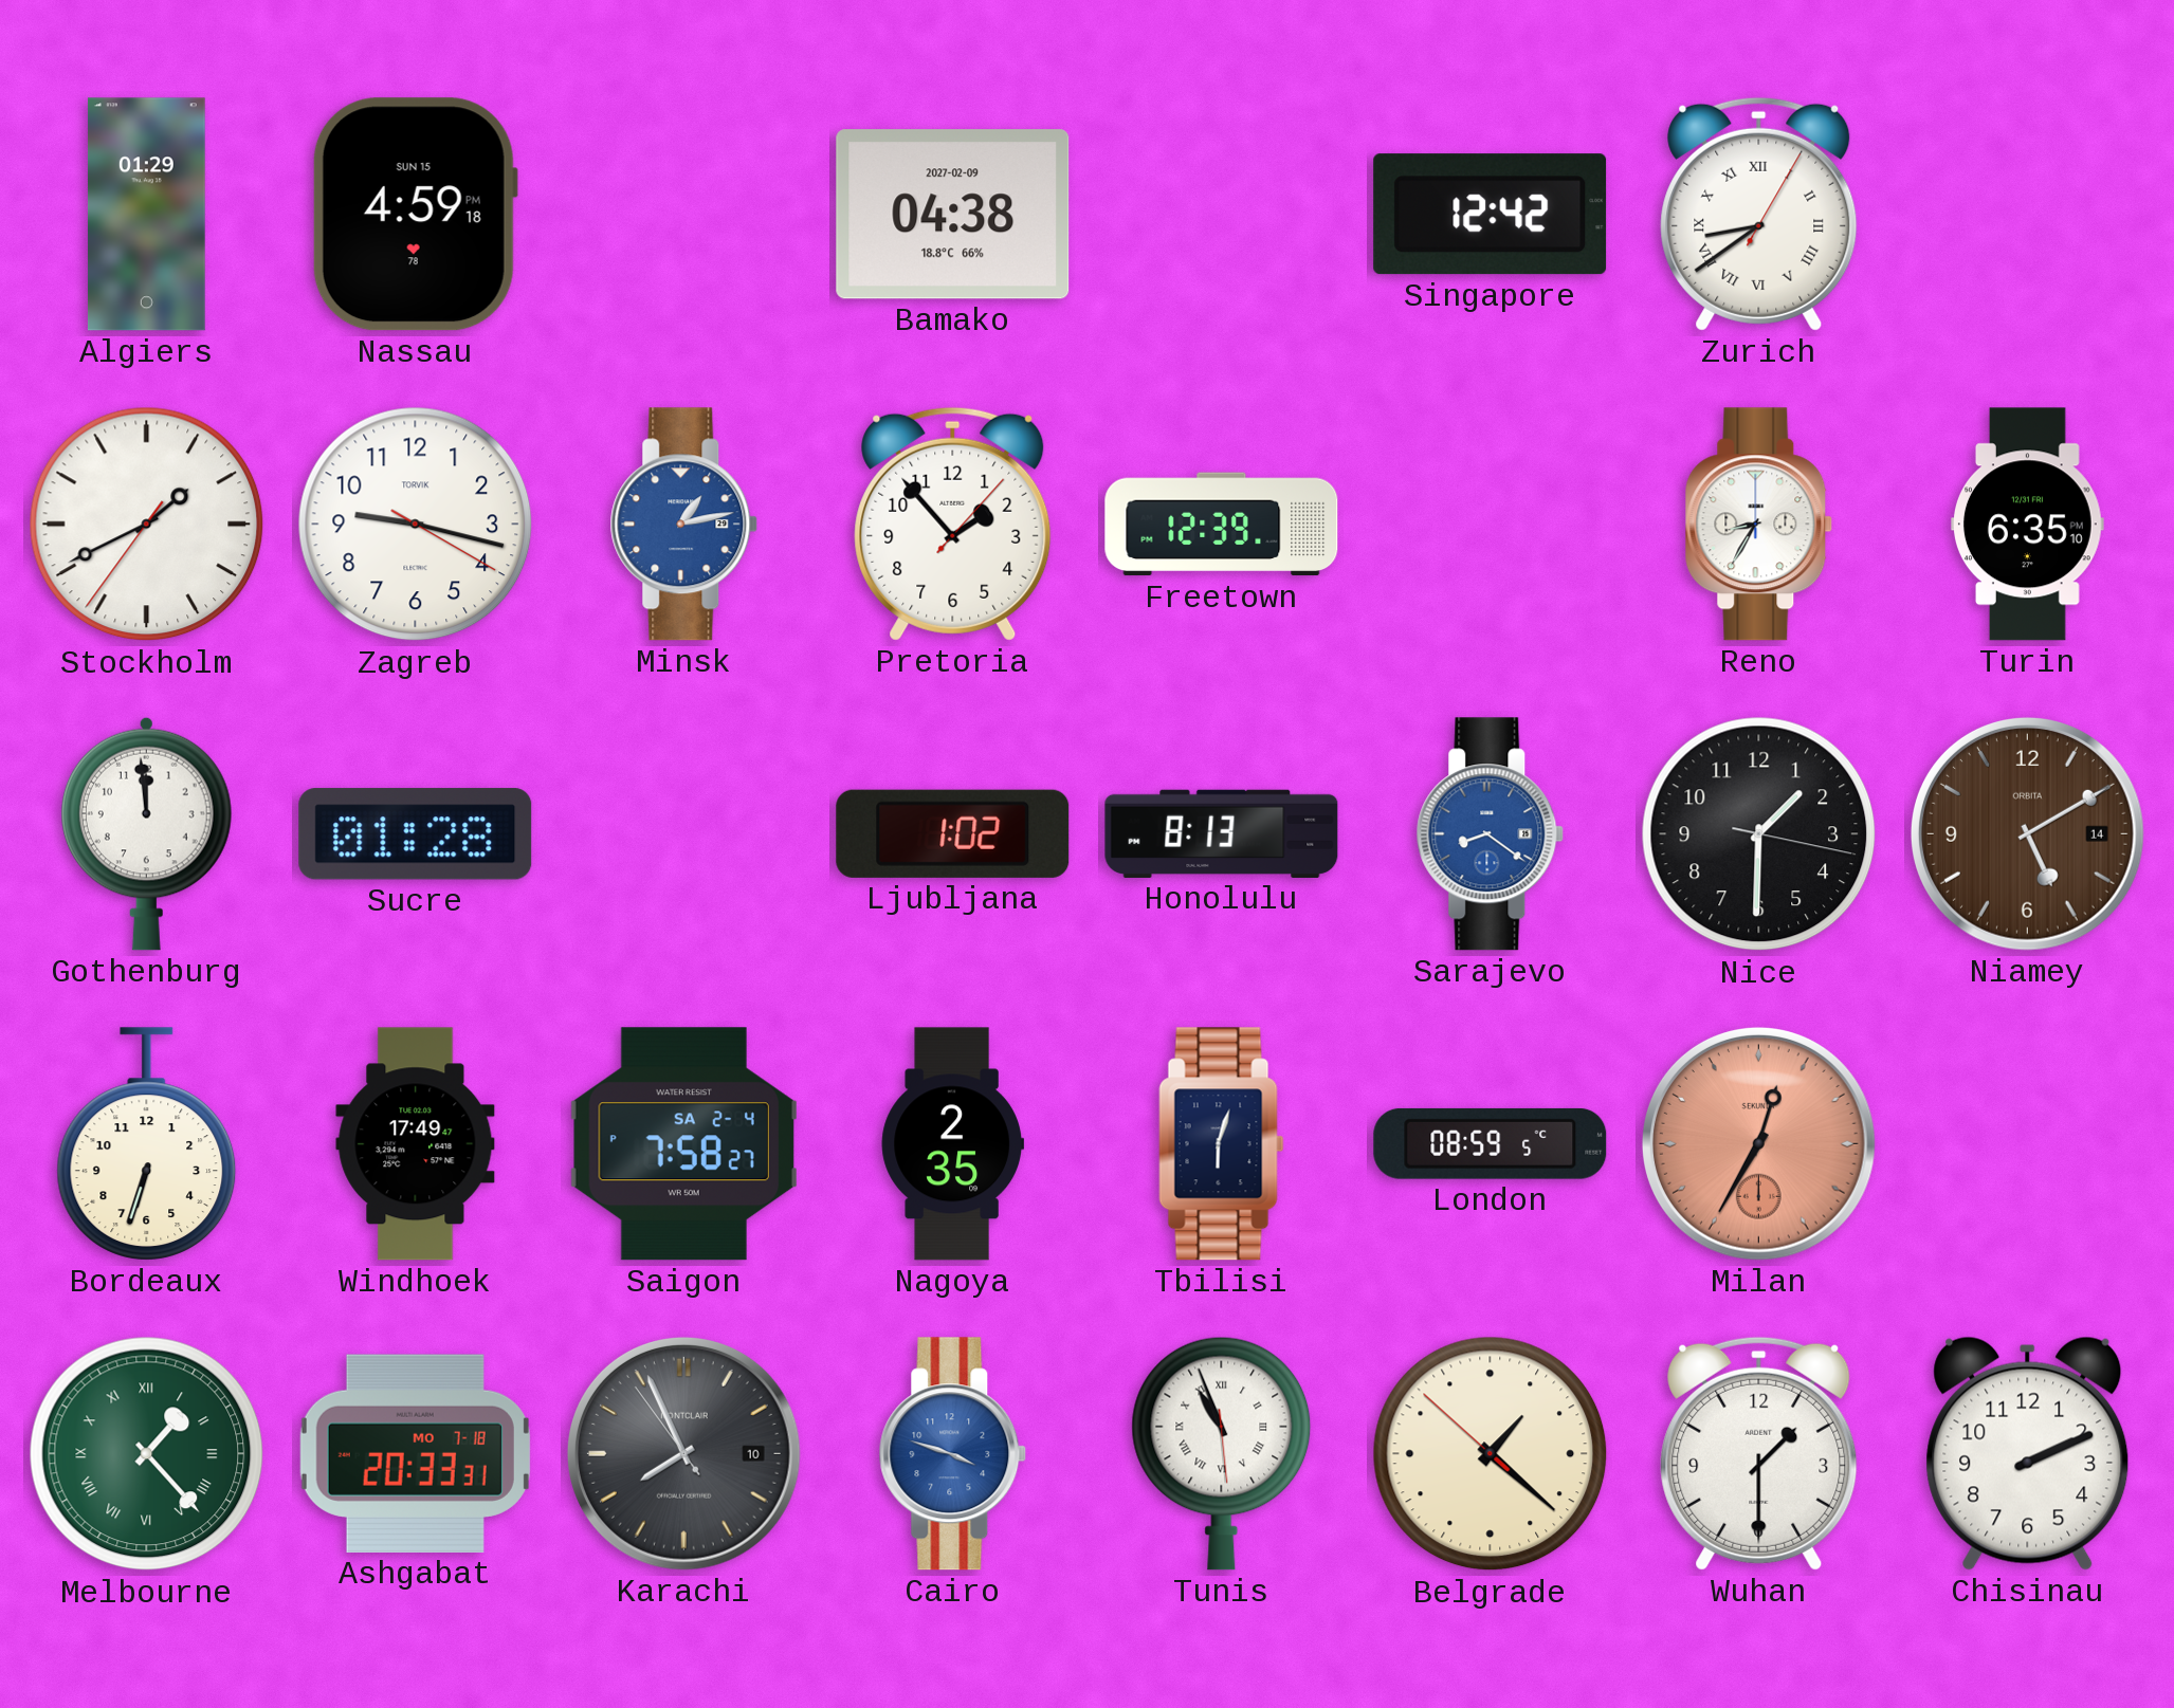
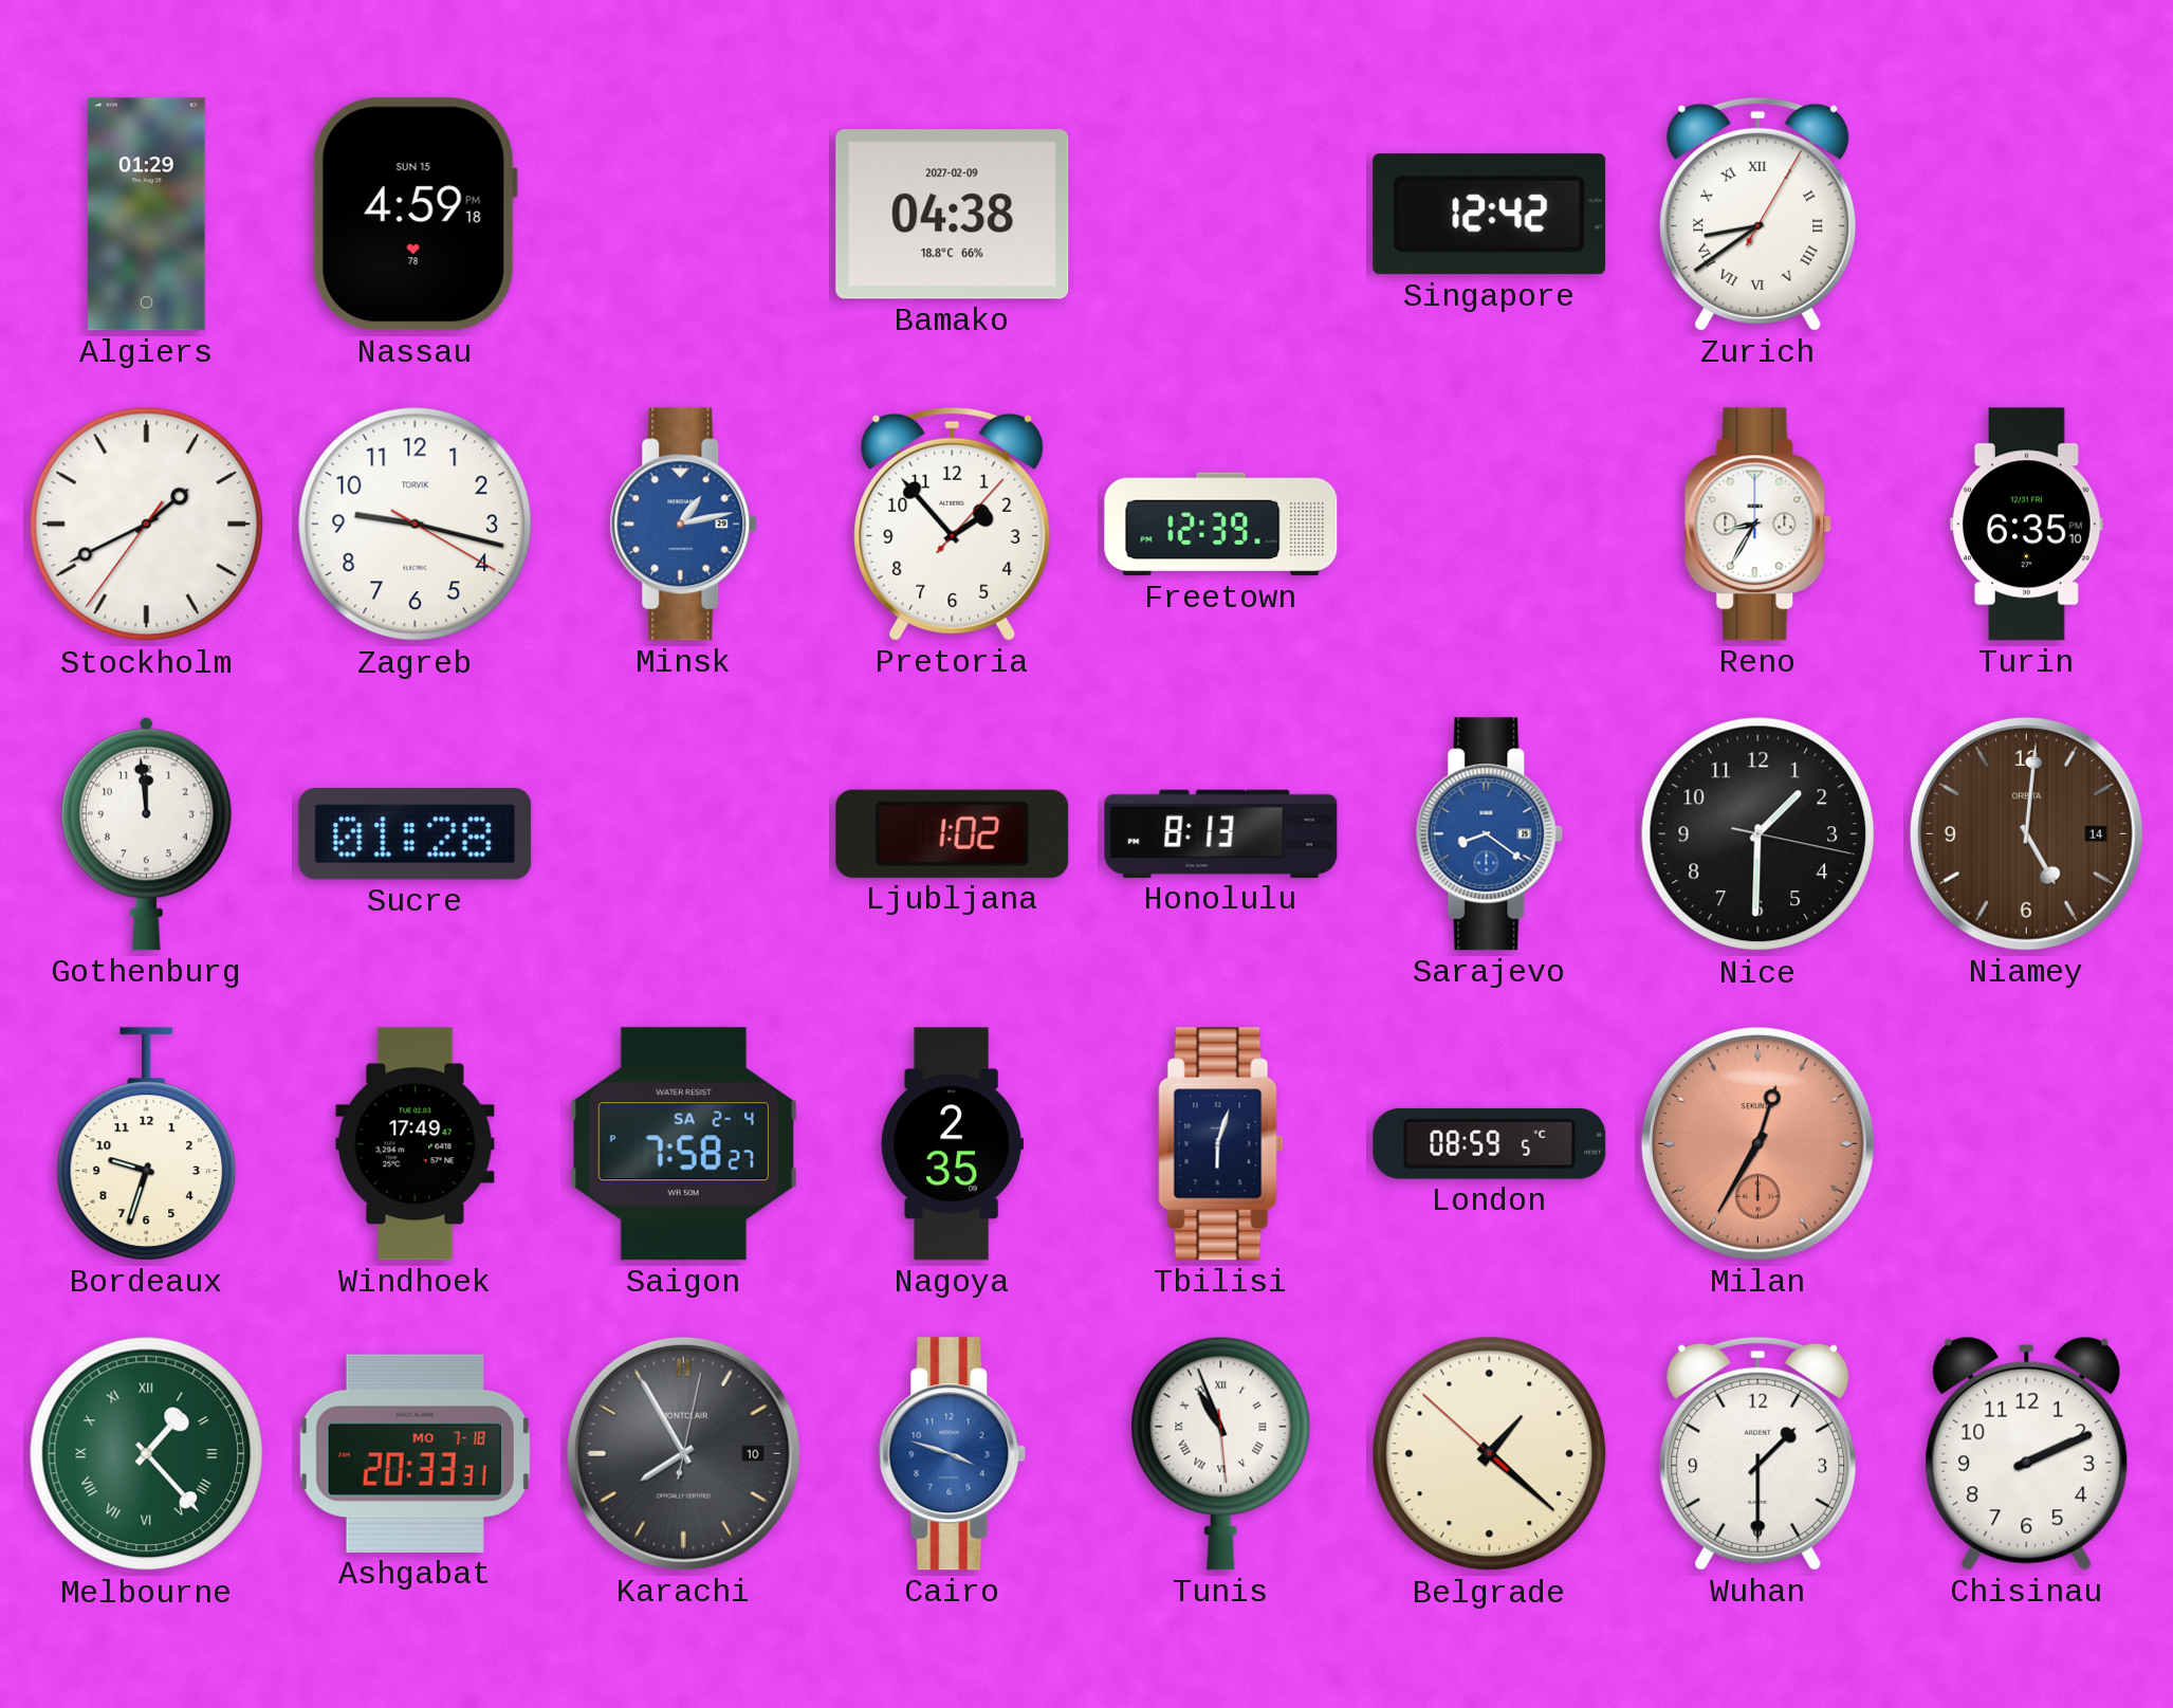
Niamey: 5:10 -> 5:01 (2026, 833)
Bordeaux: 6:33 -> 9:33 (147, 1144)
Karachi: 7:55:54 -> 7:55:02 (683, 1453)
